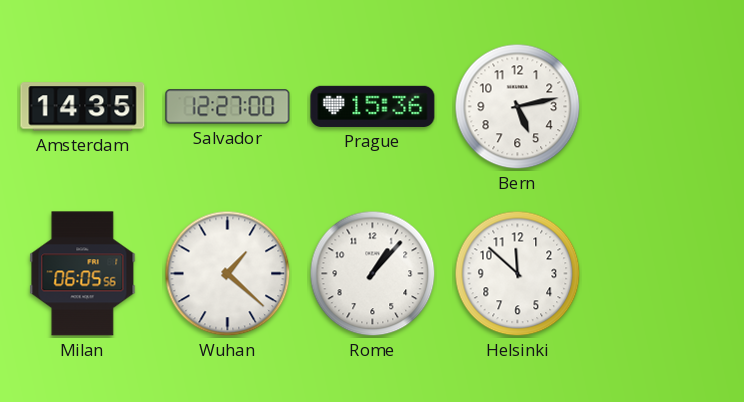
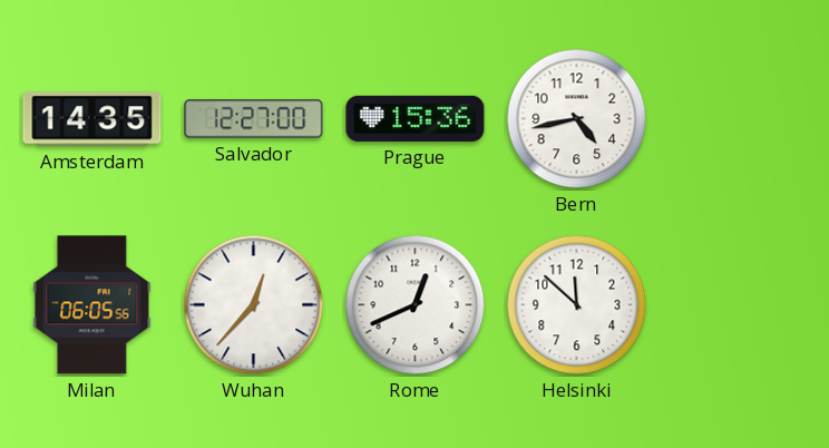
Bern: 5:13 -> 4:43 (577, 119)
Wuhan: 1:22 -> 12:37 (254, 305)
Rome: 1:07 -> 12:41 (416, 305)
